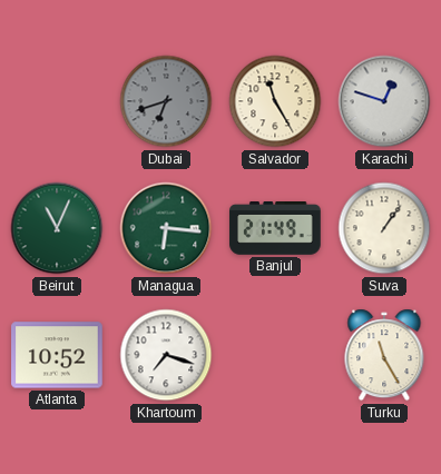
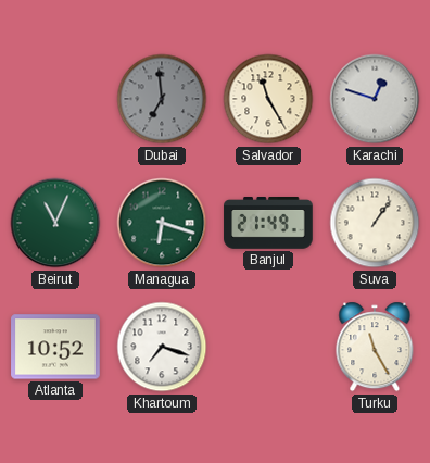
Dubai: 6:42 -> 6:59 (162, 99)
Managua: 6:16 -> 6:18 (162, 223)
